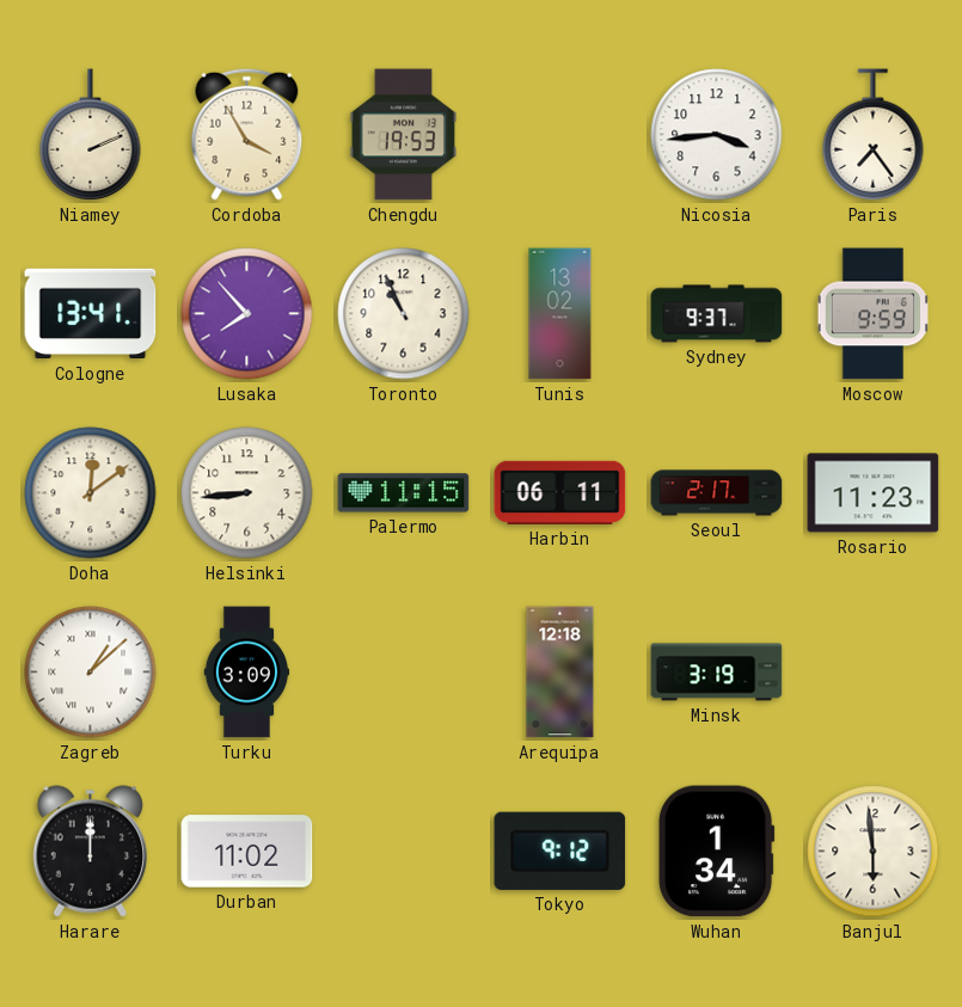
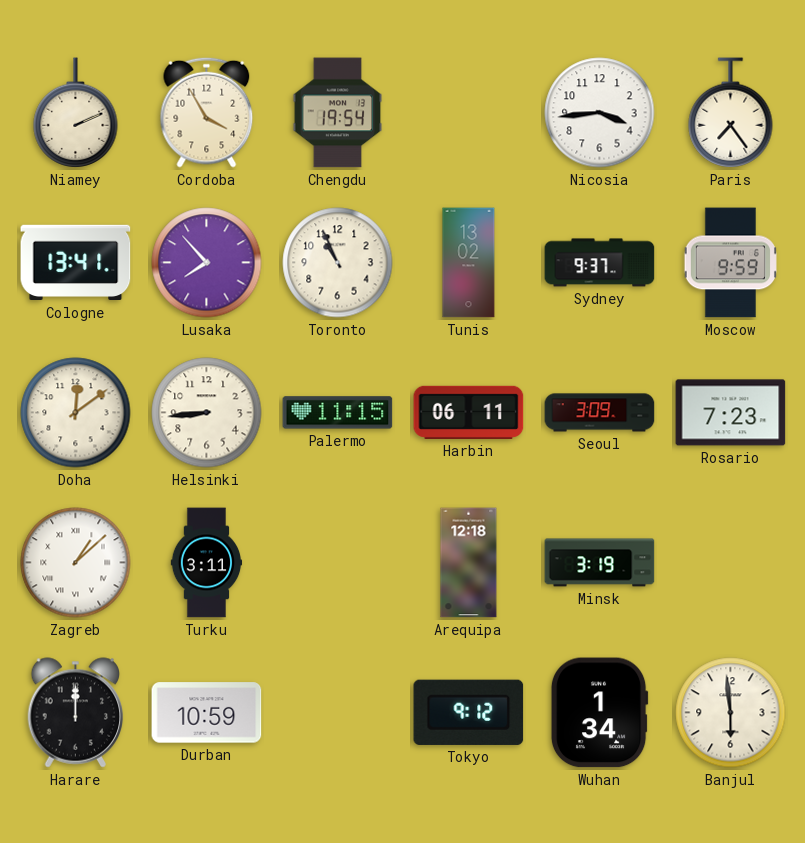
Chengdu: 19:53 -> 19:54 (338, 113)
Seoul: 2:17 -> 3:09 (600, 413)
Rosario: 11:23 -> 7:23 (731, 413)
Turku: 3:09 -> 3:11 (207, 563)
Durban: 11:02 -> 10:59 (207, 713)
